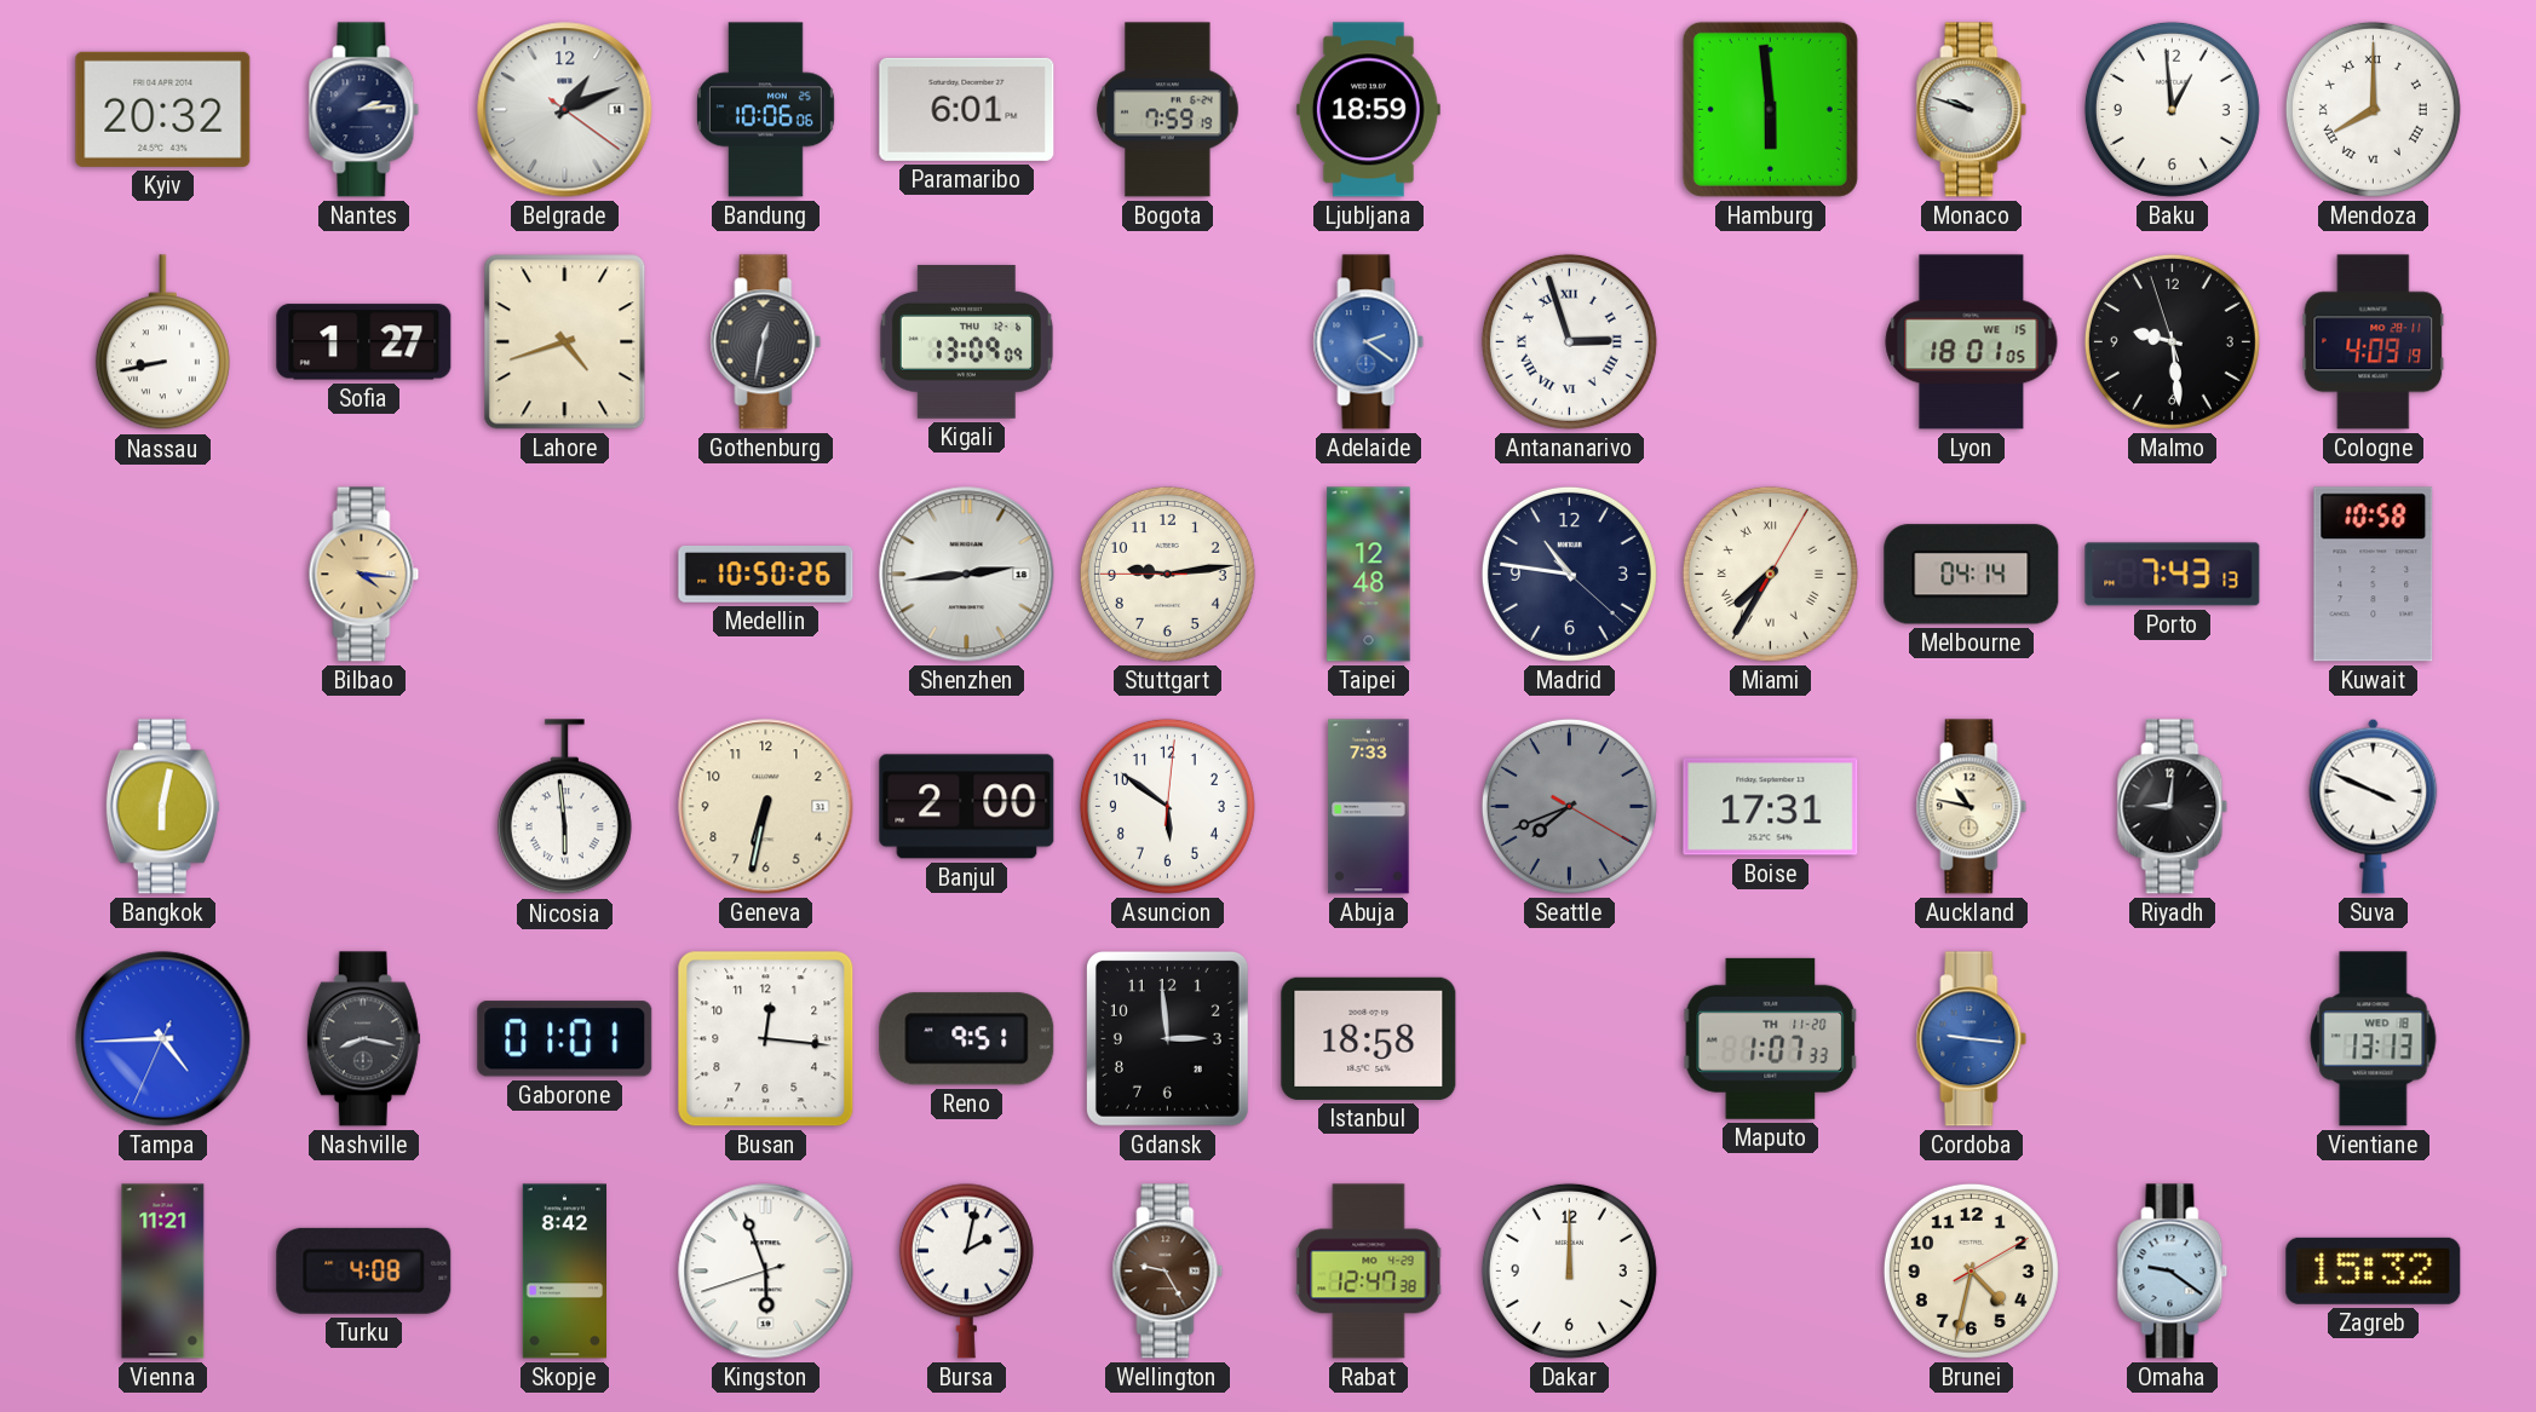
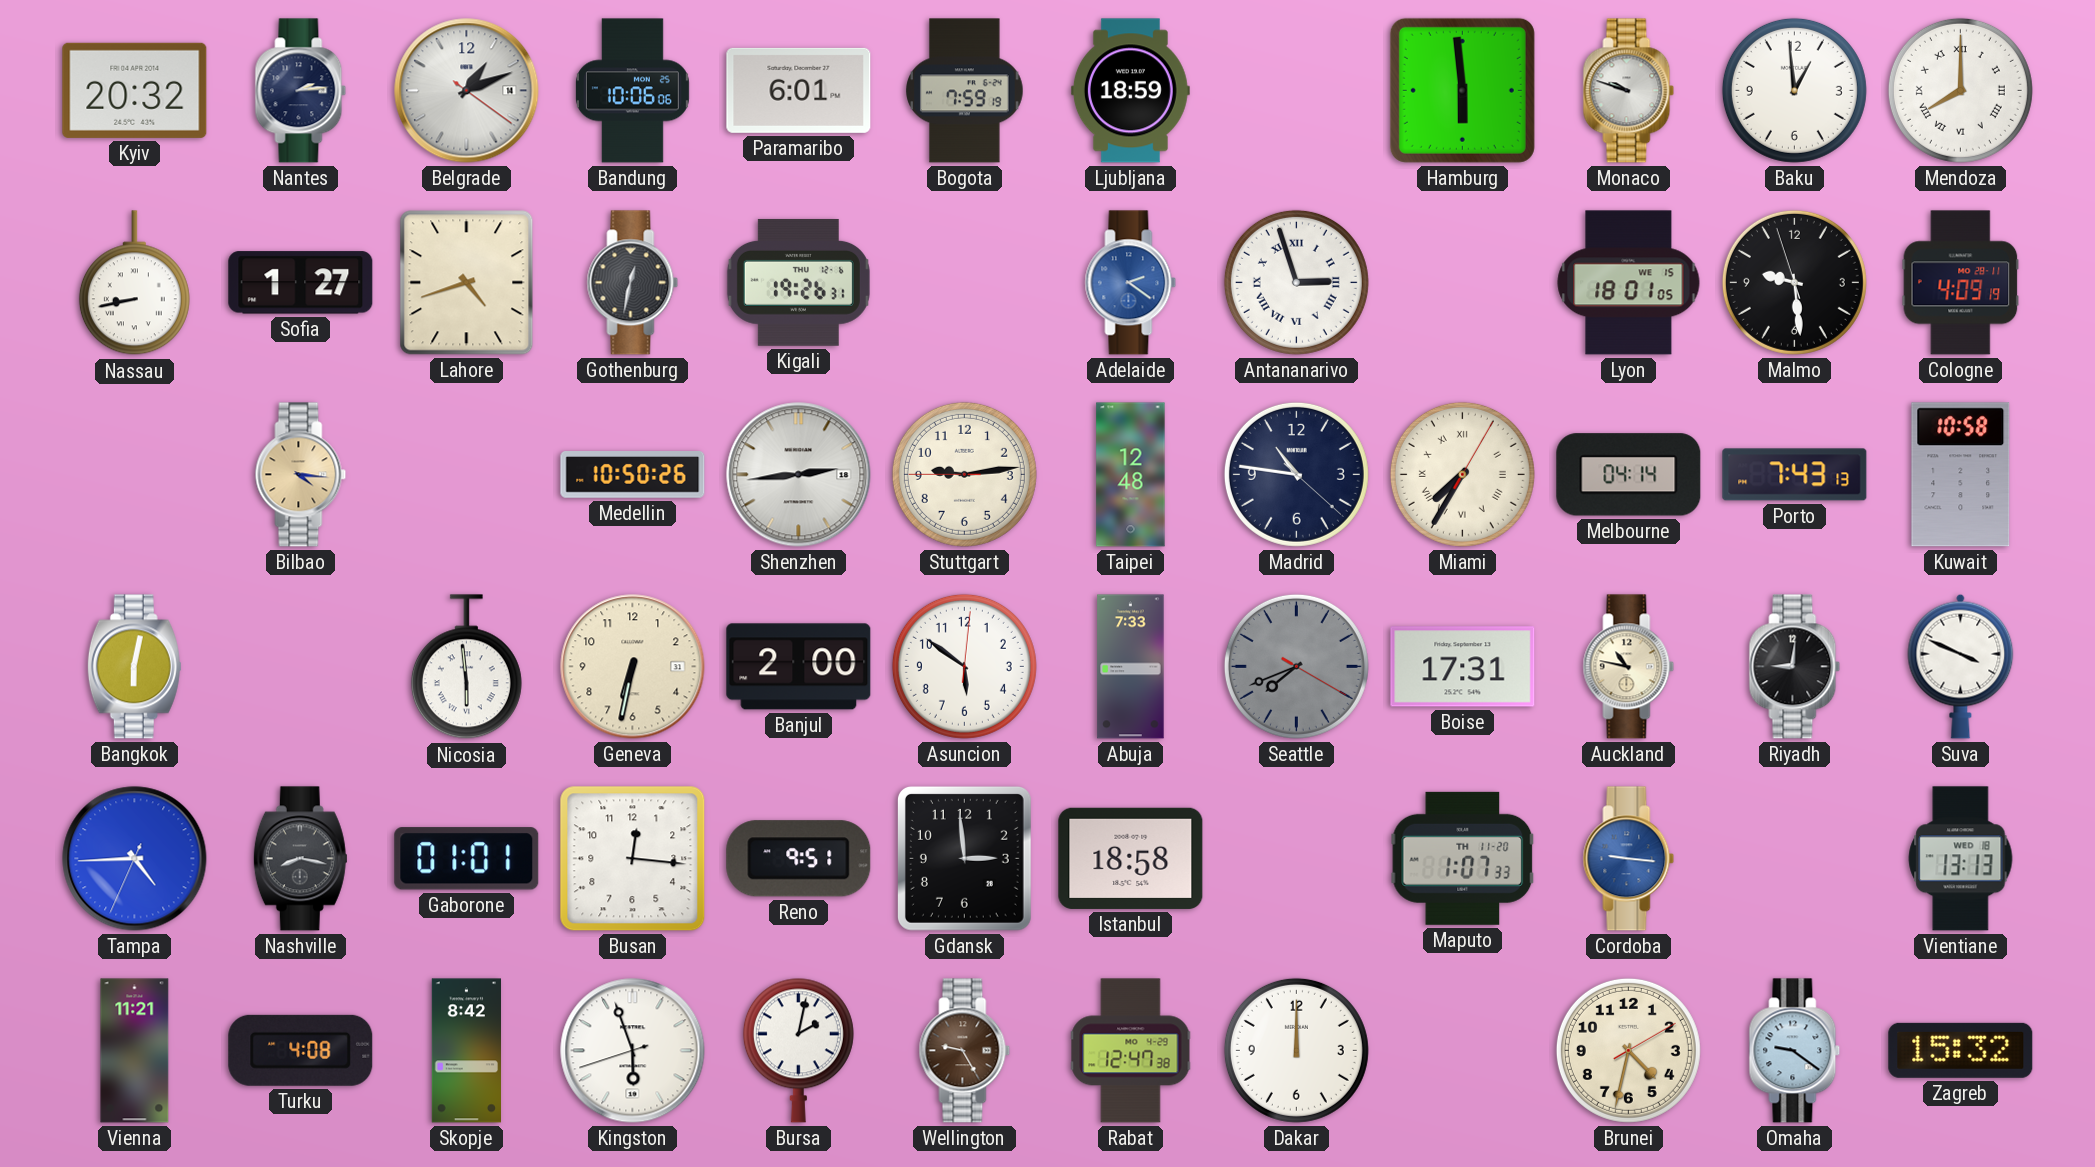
Kigali: 13:09 -> 19:26 (798, 282)
